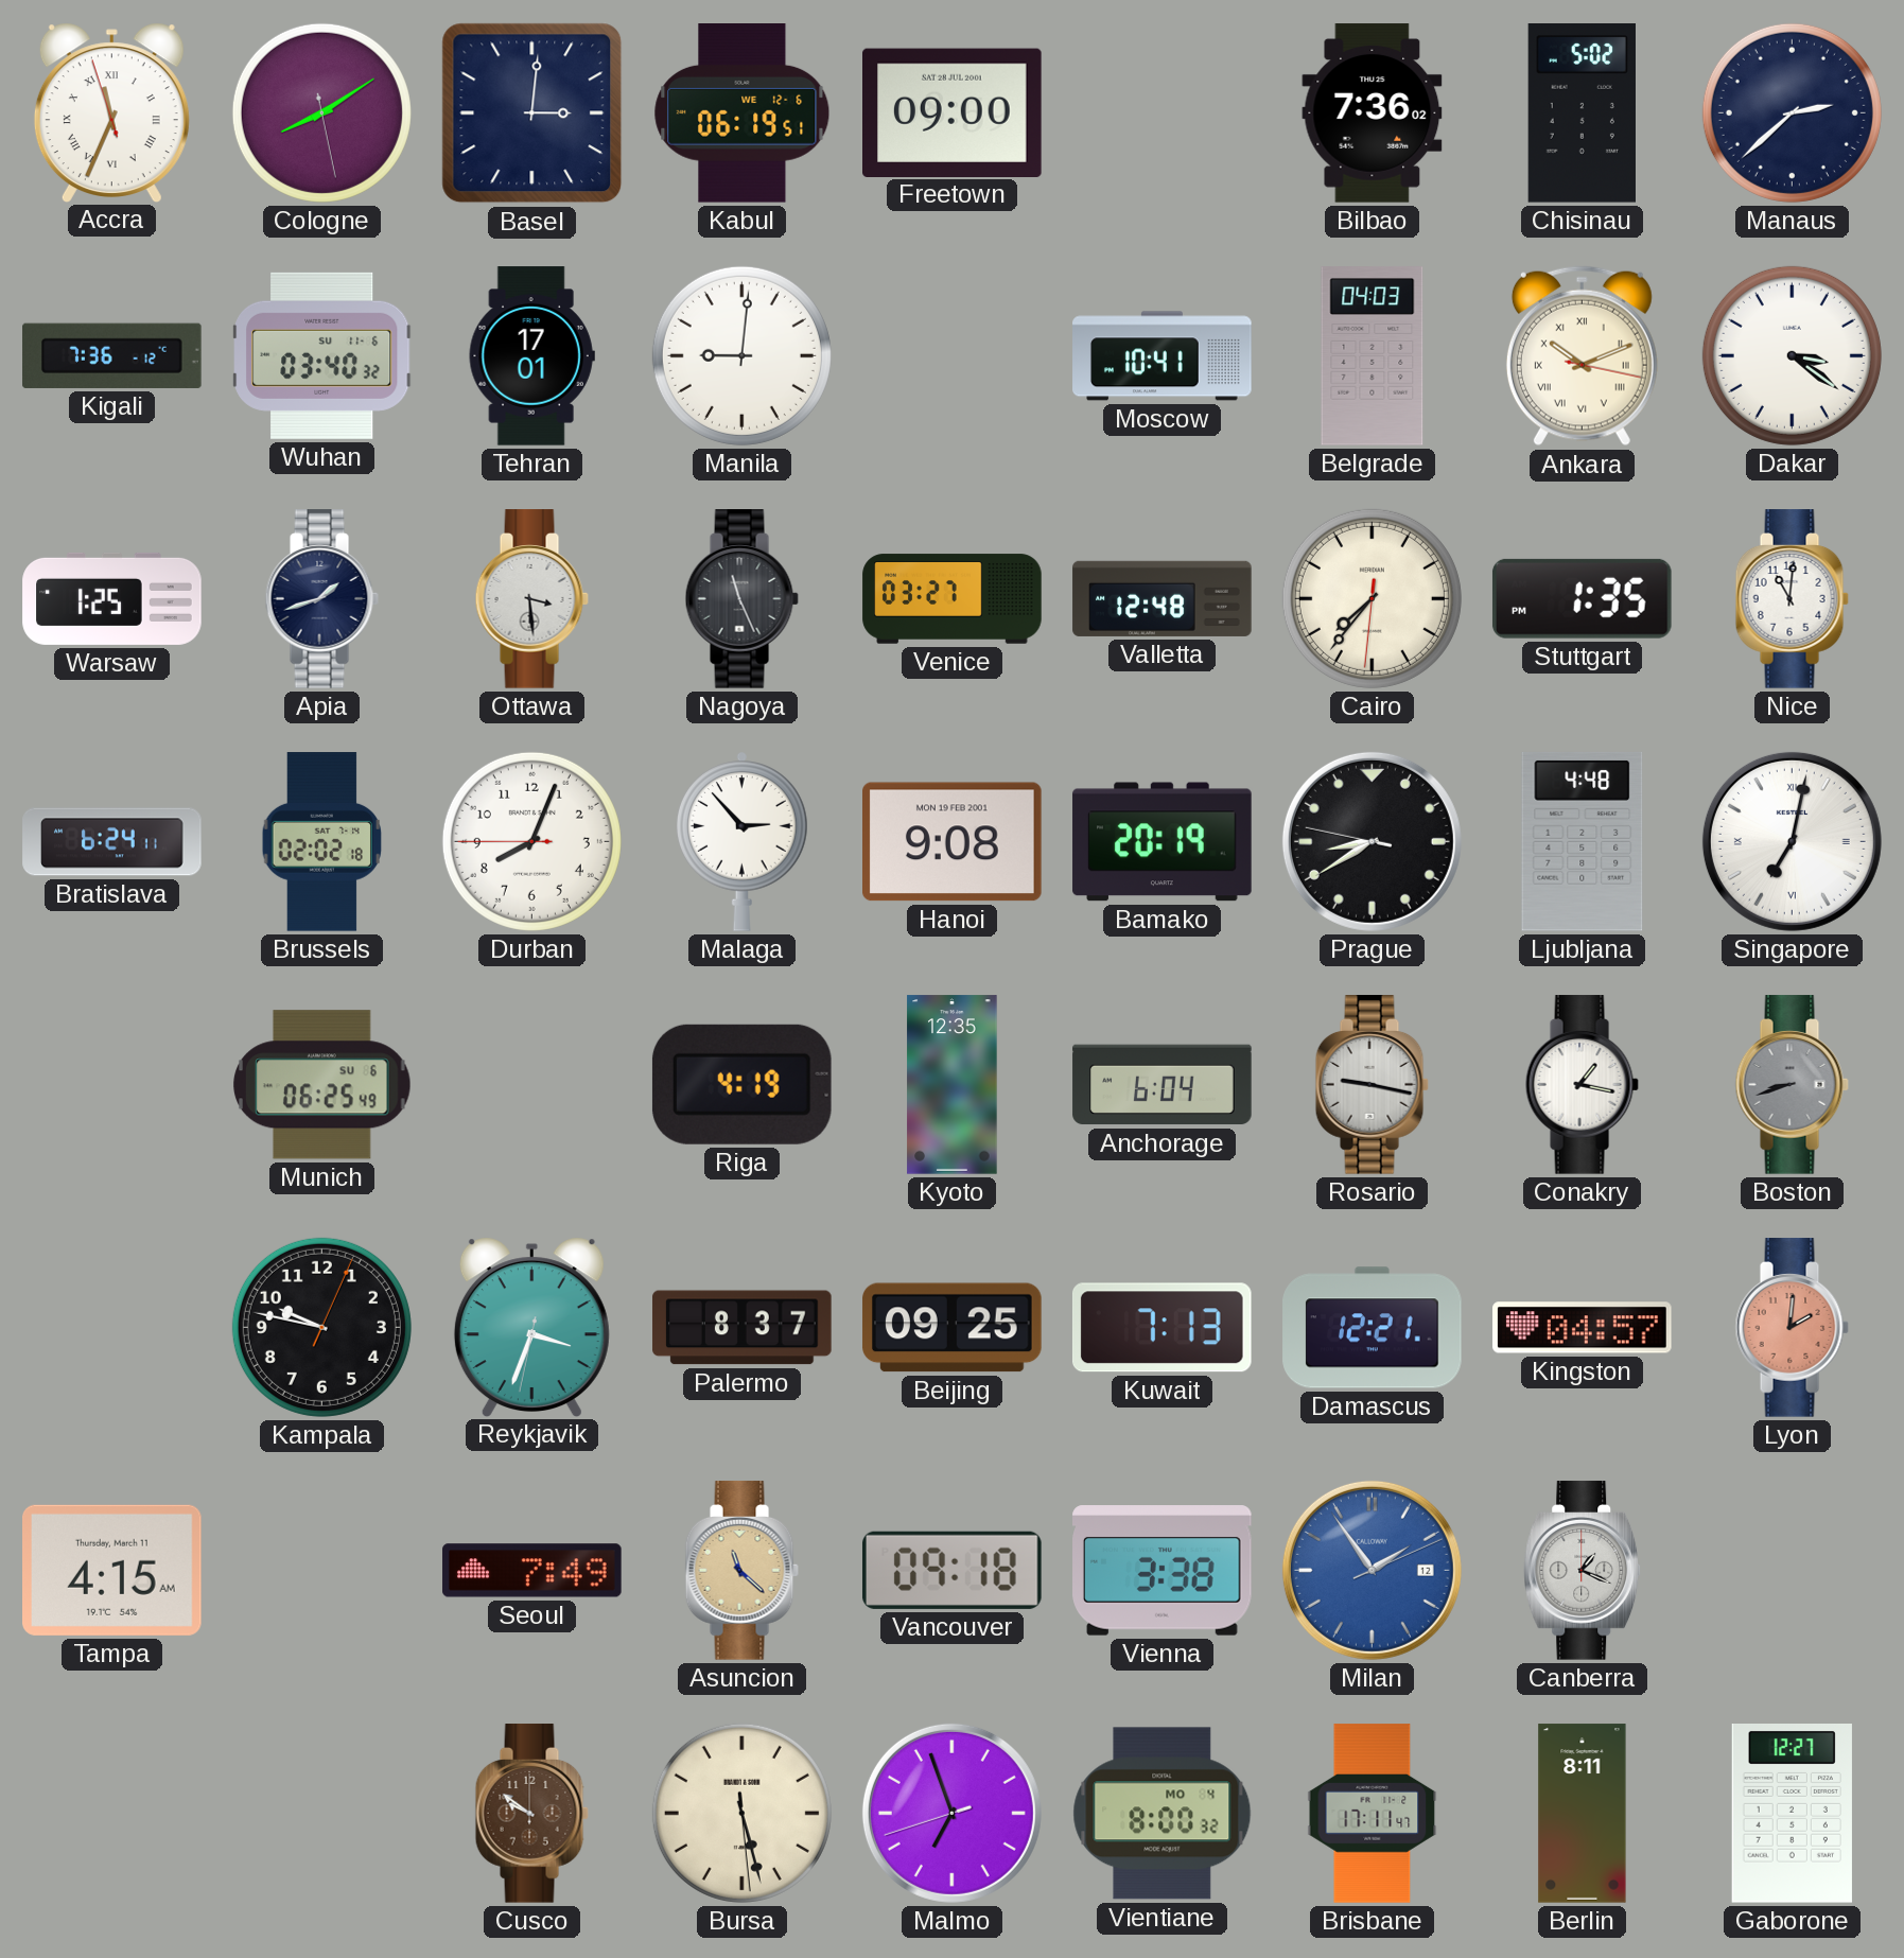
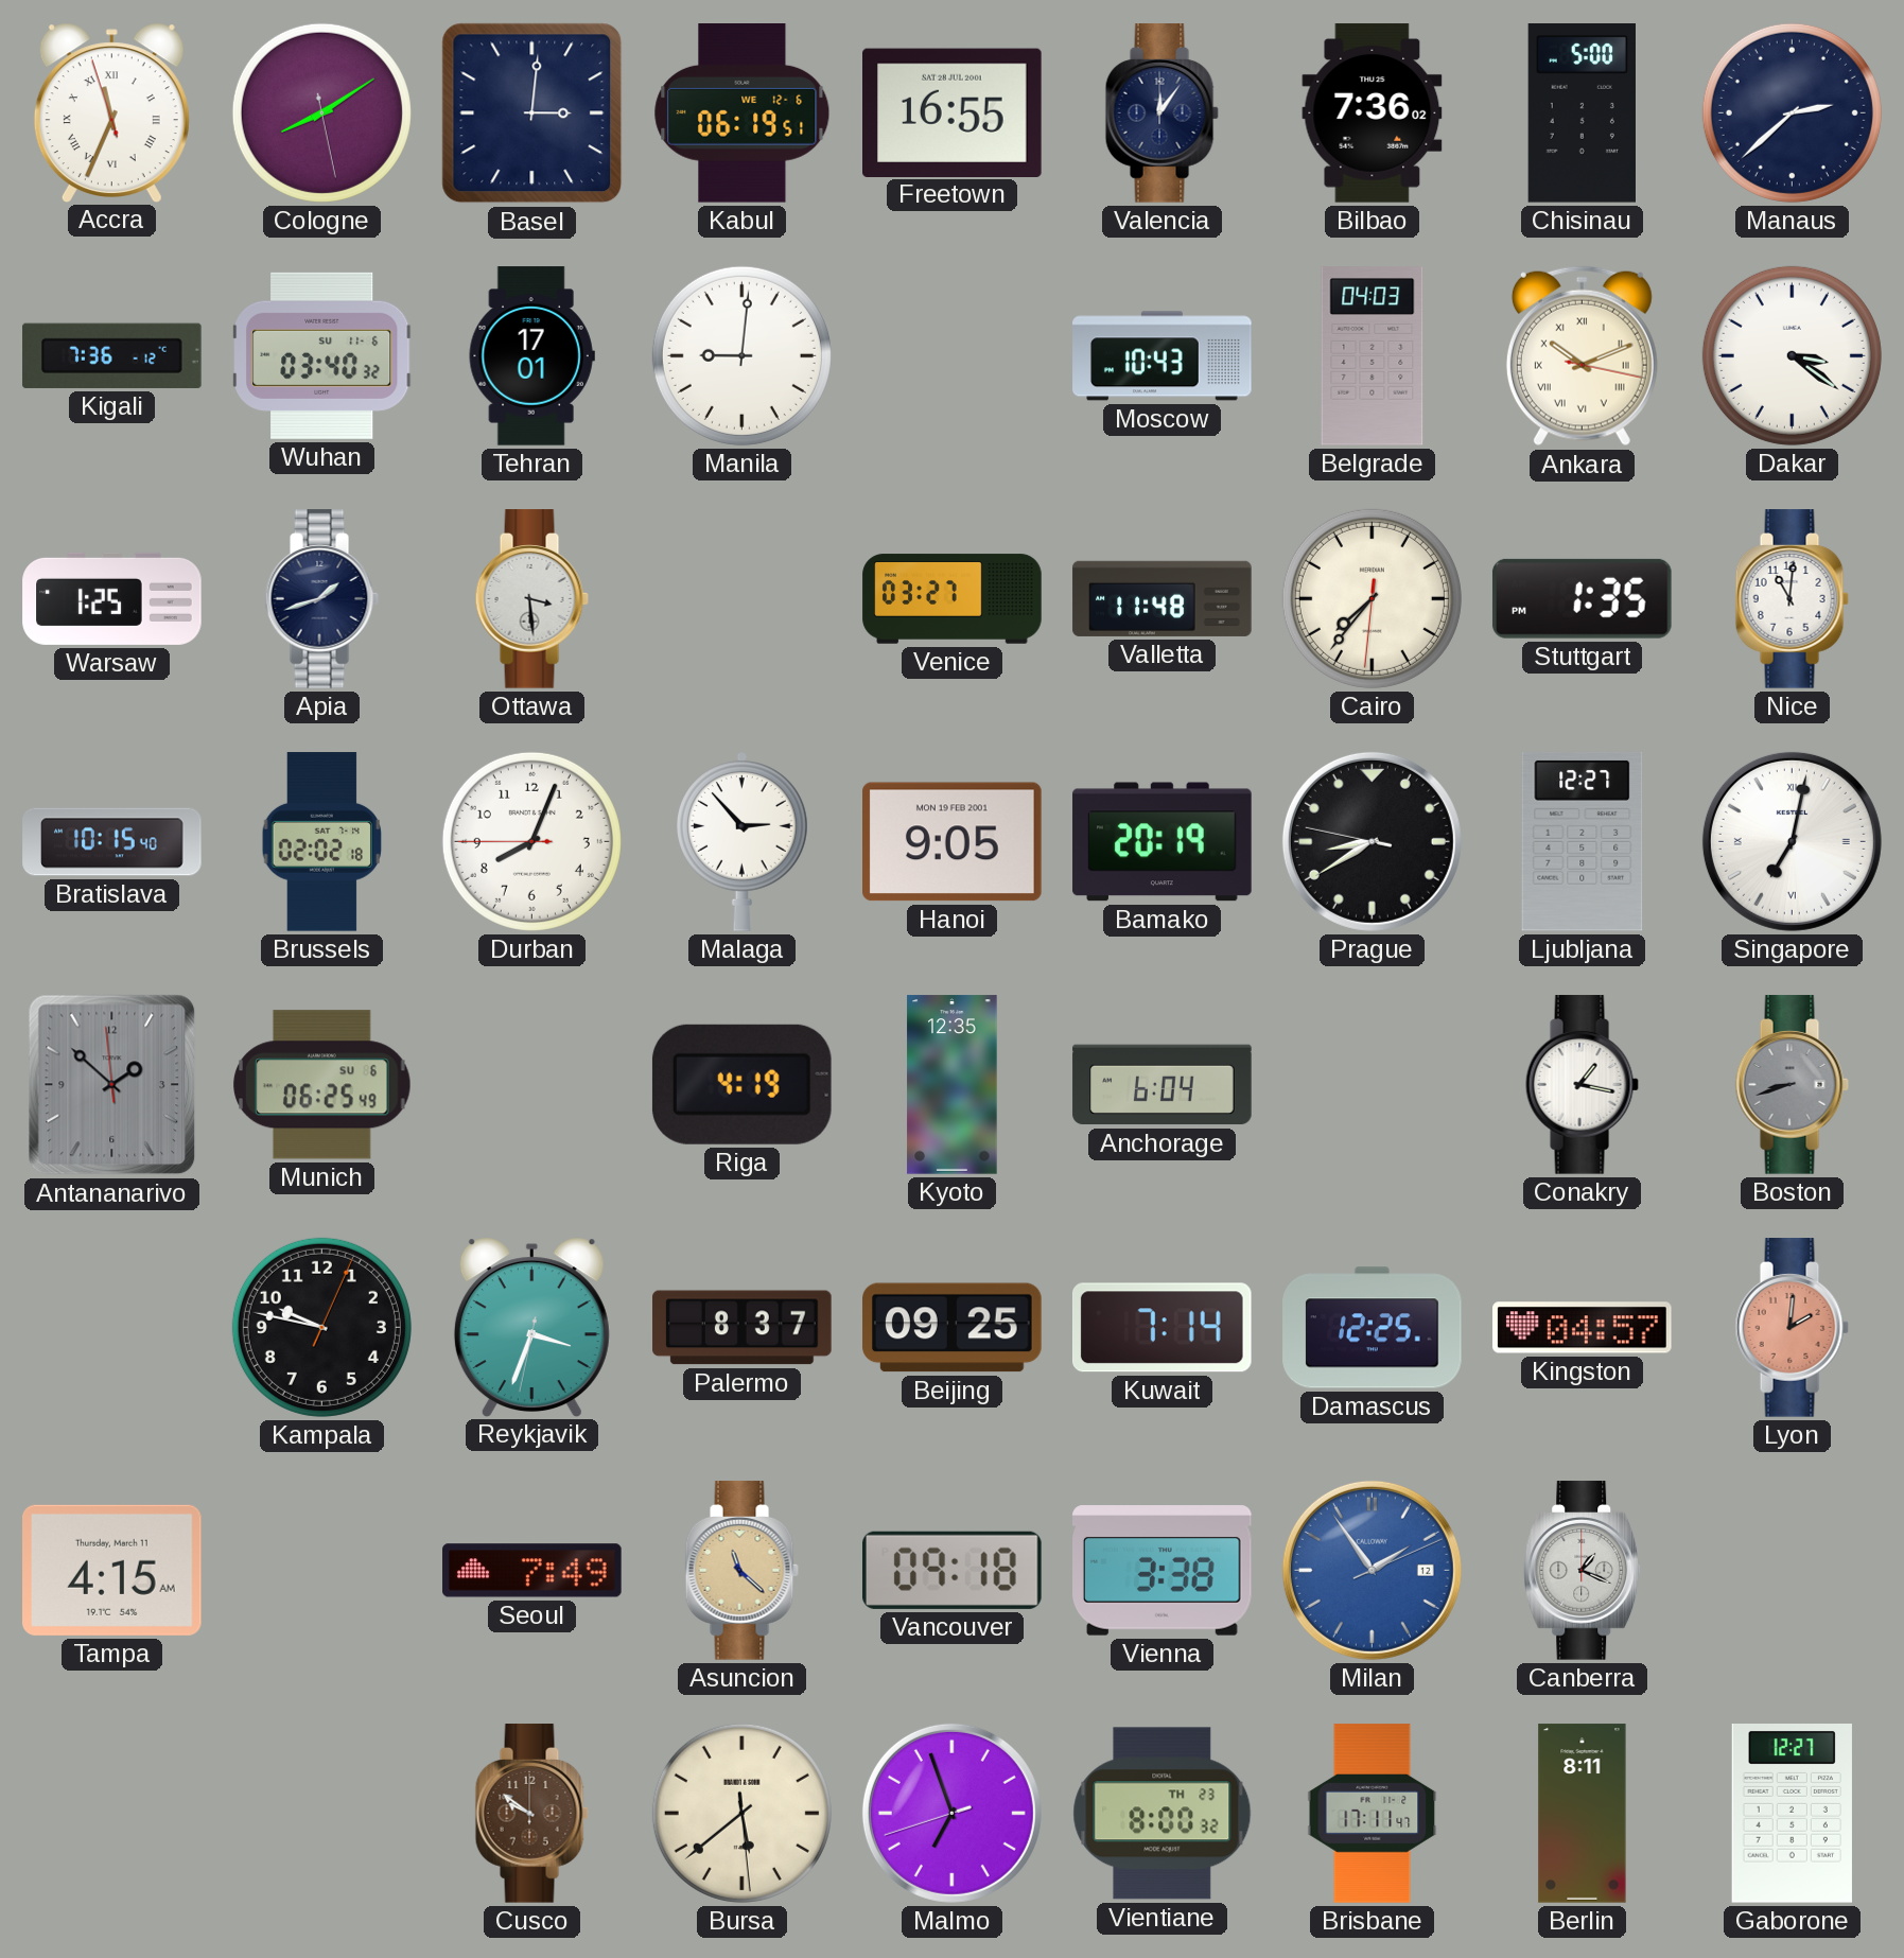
Freetown: 09:00 -> 16:55 (953, 112)
Valencia: none -> 12:06 (1161, 113)
Chisinau: 5:02 -> 5:00 (1582, 113)
Moscow: 10:41 -> 10:43 (1163, 356)
Nagoya: 11:26 -> none (741, 599)
Valletta: 12:48 -> 11:48 (1163, 598)
Bratislava: 6:24 -> 10:15 (112, 842)
Hanoi: 9:08 -> 9:05 (953, 842)
Ljubljana: 4:48 -> 12:27 (1583, 841)
Antananarivo: none -> 1:51 (112, 1085)
Rosario: 9:17 -> none (1372, 1085)
Kuwait: 7:13 -> 7:14 (1161, 1328)
Damascus: 12:21 -> 12:25 (1373, 1328)
Bursa: 5:27 -> 5:38 (741, 1813)
Vientiane date: MO 4 -> TH 23 (1163, 1814)
